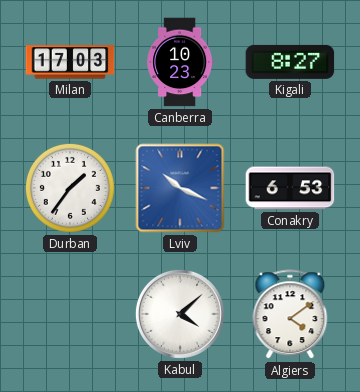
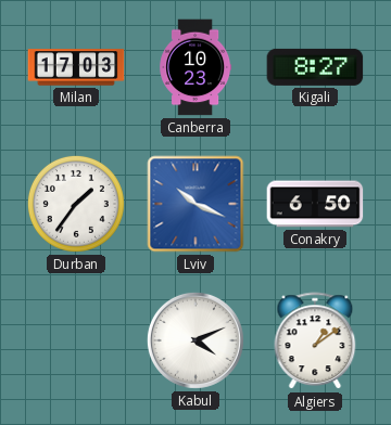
Conakry: 6:53 -> 6:50 (315, 204)
Kabul: 4:08 -> 4:11 (195, 340)
Algiers: 4:09 -> 1:09 (315, 342)
